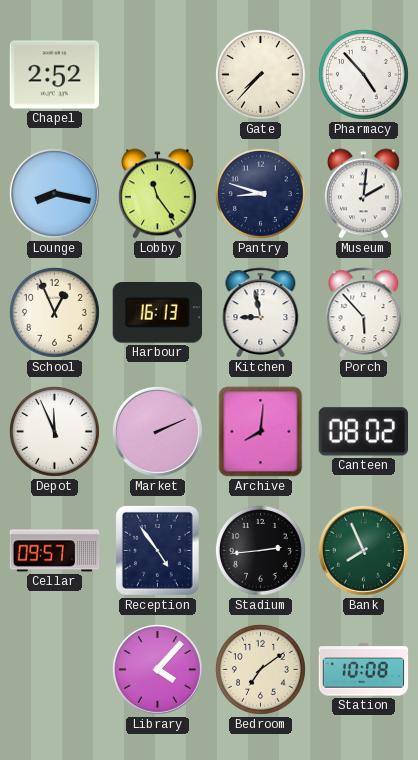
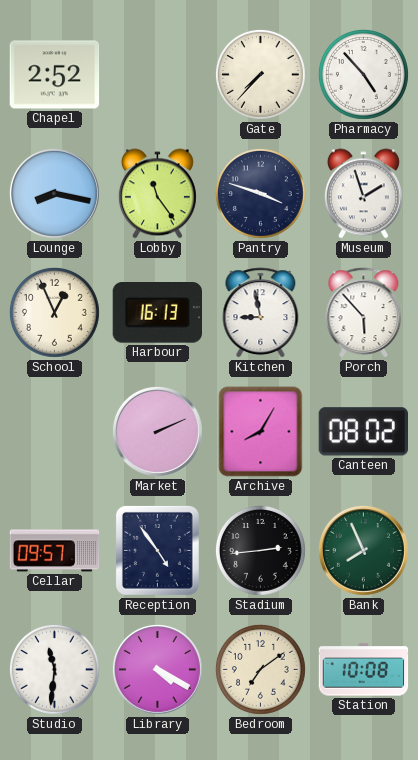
Pantry: 8:48 -> 3:48 (260, 193)
Museum: 2:01 -> 1:57 (363, 194)
Depot: 11:56 -> none (54, 431)
Archive: 8:01 -> 8:05 (261, 432)
Studio: none -> 11:31 (54, 669)
Library: 4:07 -> 4:20 (157, 669)
